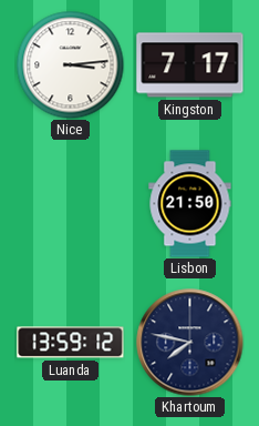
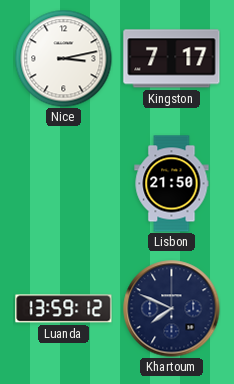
Nice: 3:14 -> 3:13 (63, 58)
Khartoum: 7:47 -> 7:49 (172, 309)
